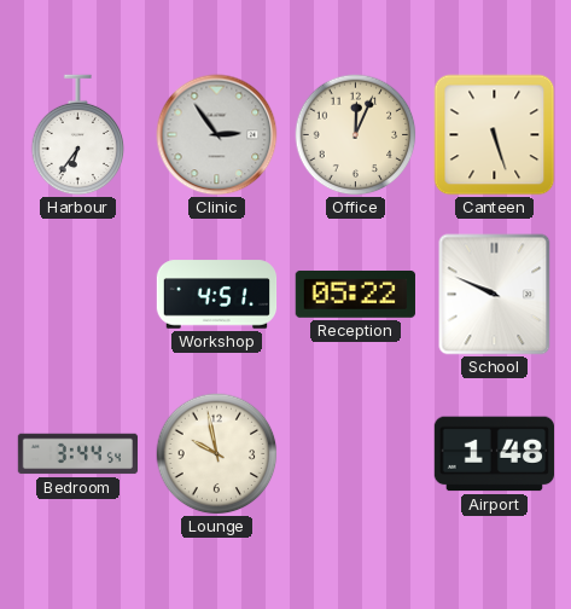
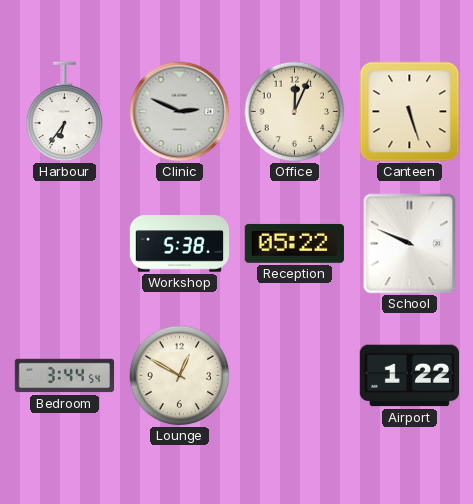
Clinic: 2:54 -> 2:49 (180, 112)
Workshop: 4:51 -> 5:38 (180, 244)
Lounge: 9:58 -> 12:50 (180, 376)
Airport: 1:48 -> 1:22 (409, 376)
